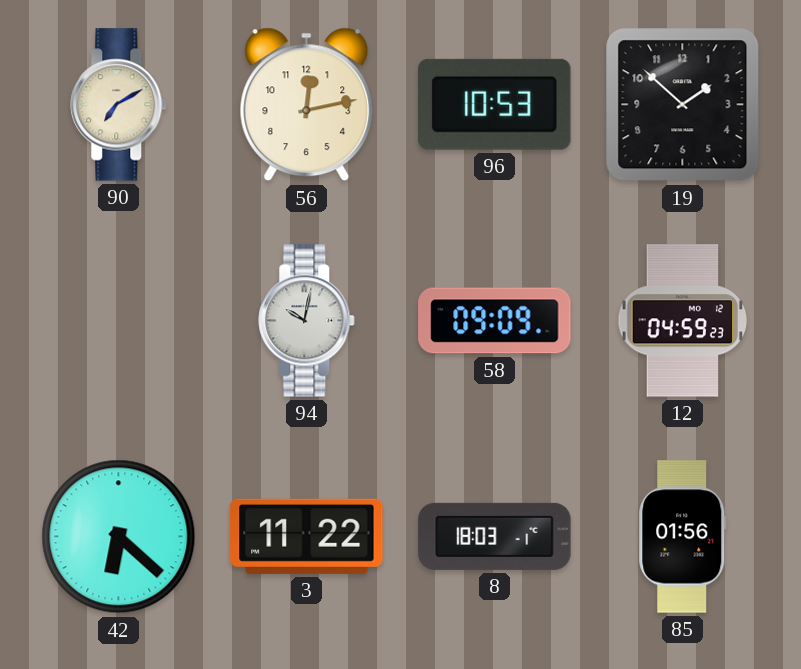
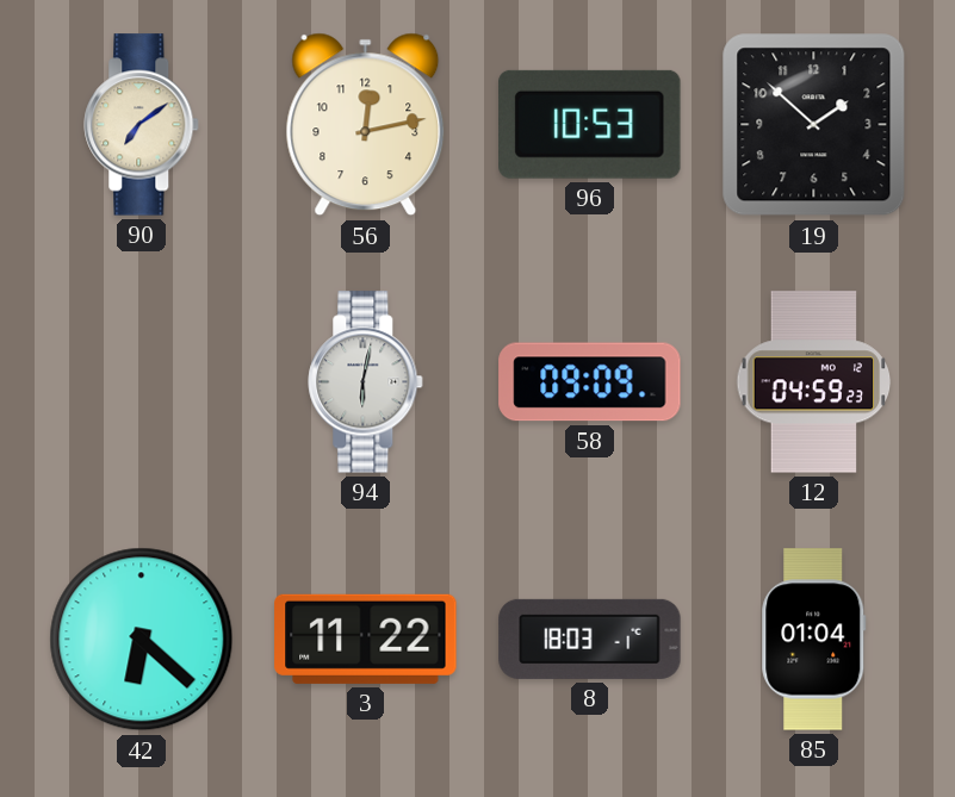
90: 7:10 -> 7:09 (142, 125)
94: 10:02 -> 6:02 (366, 382)
85: 01:56 -> 01:04 (814, 640)
